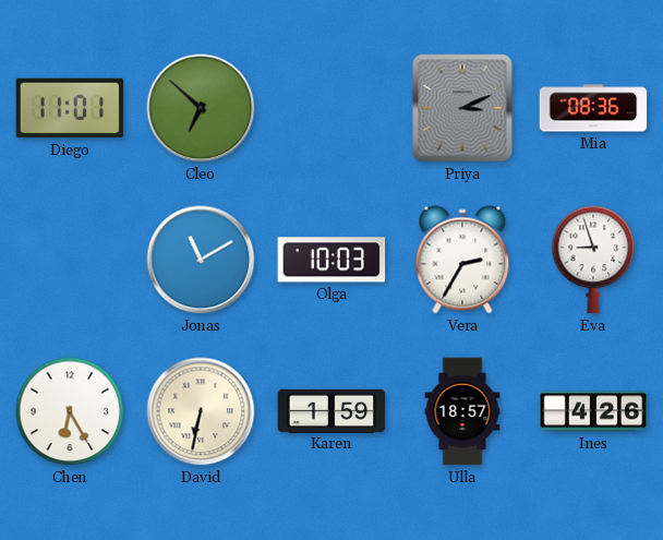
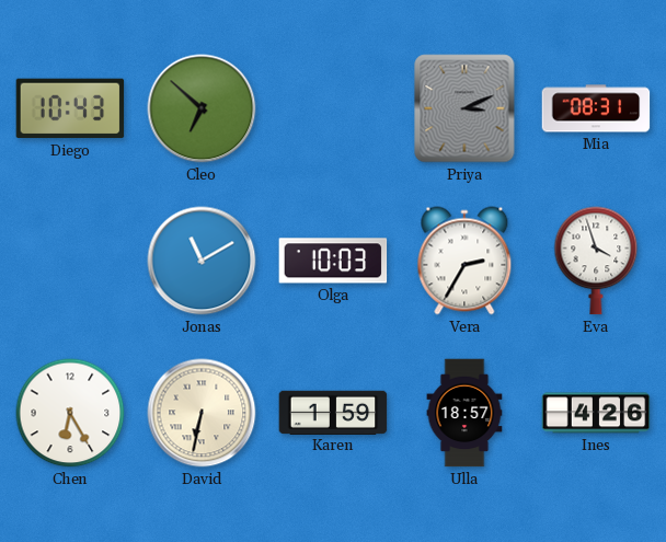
Diego: 11:01 -> 10:43 (70, 108)
Mia: 08:36 -> 08:31 (596, 108)
Eva: 8:57 -> 3:57 (596, 261)
